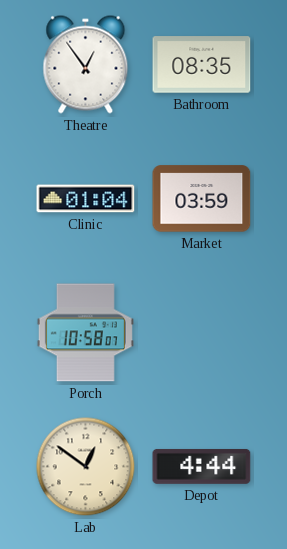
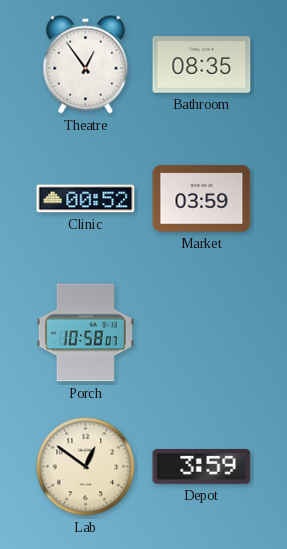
Clinic: 01:04 -> 00:52 (86, 199)
Depot: 4:44 -> 3:59 (202, 466)
